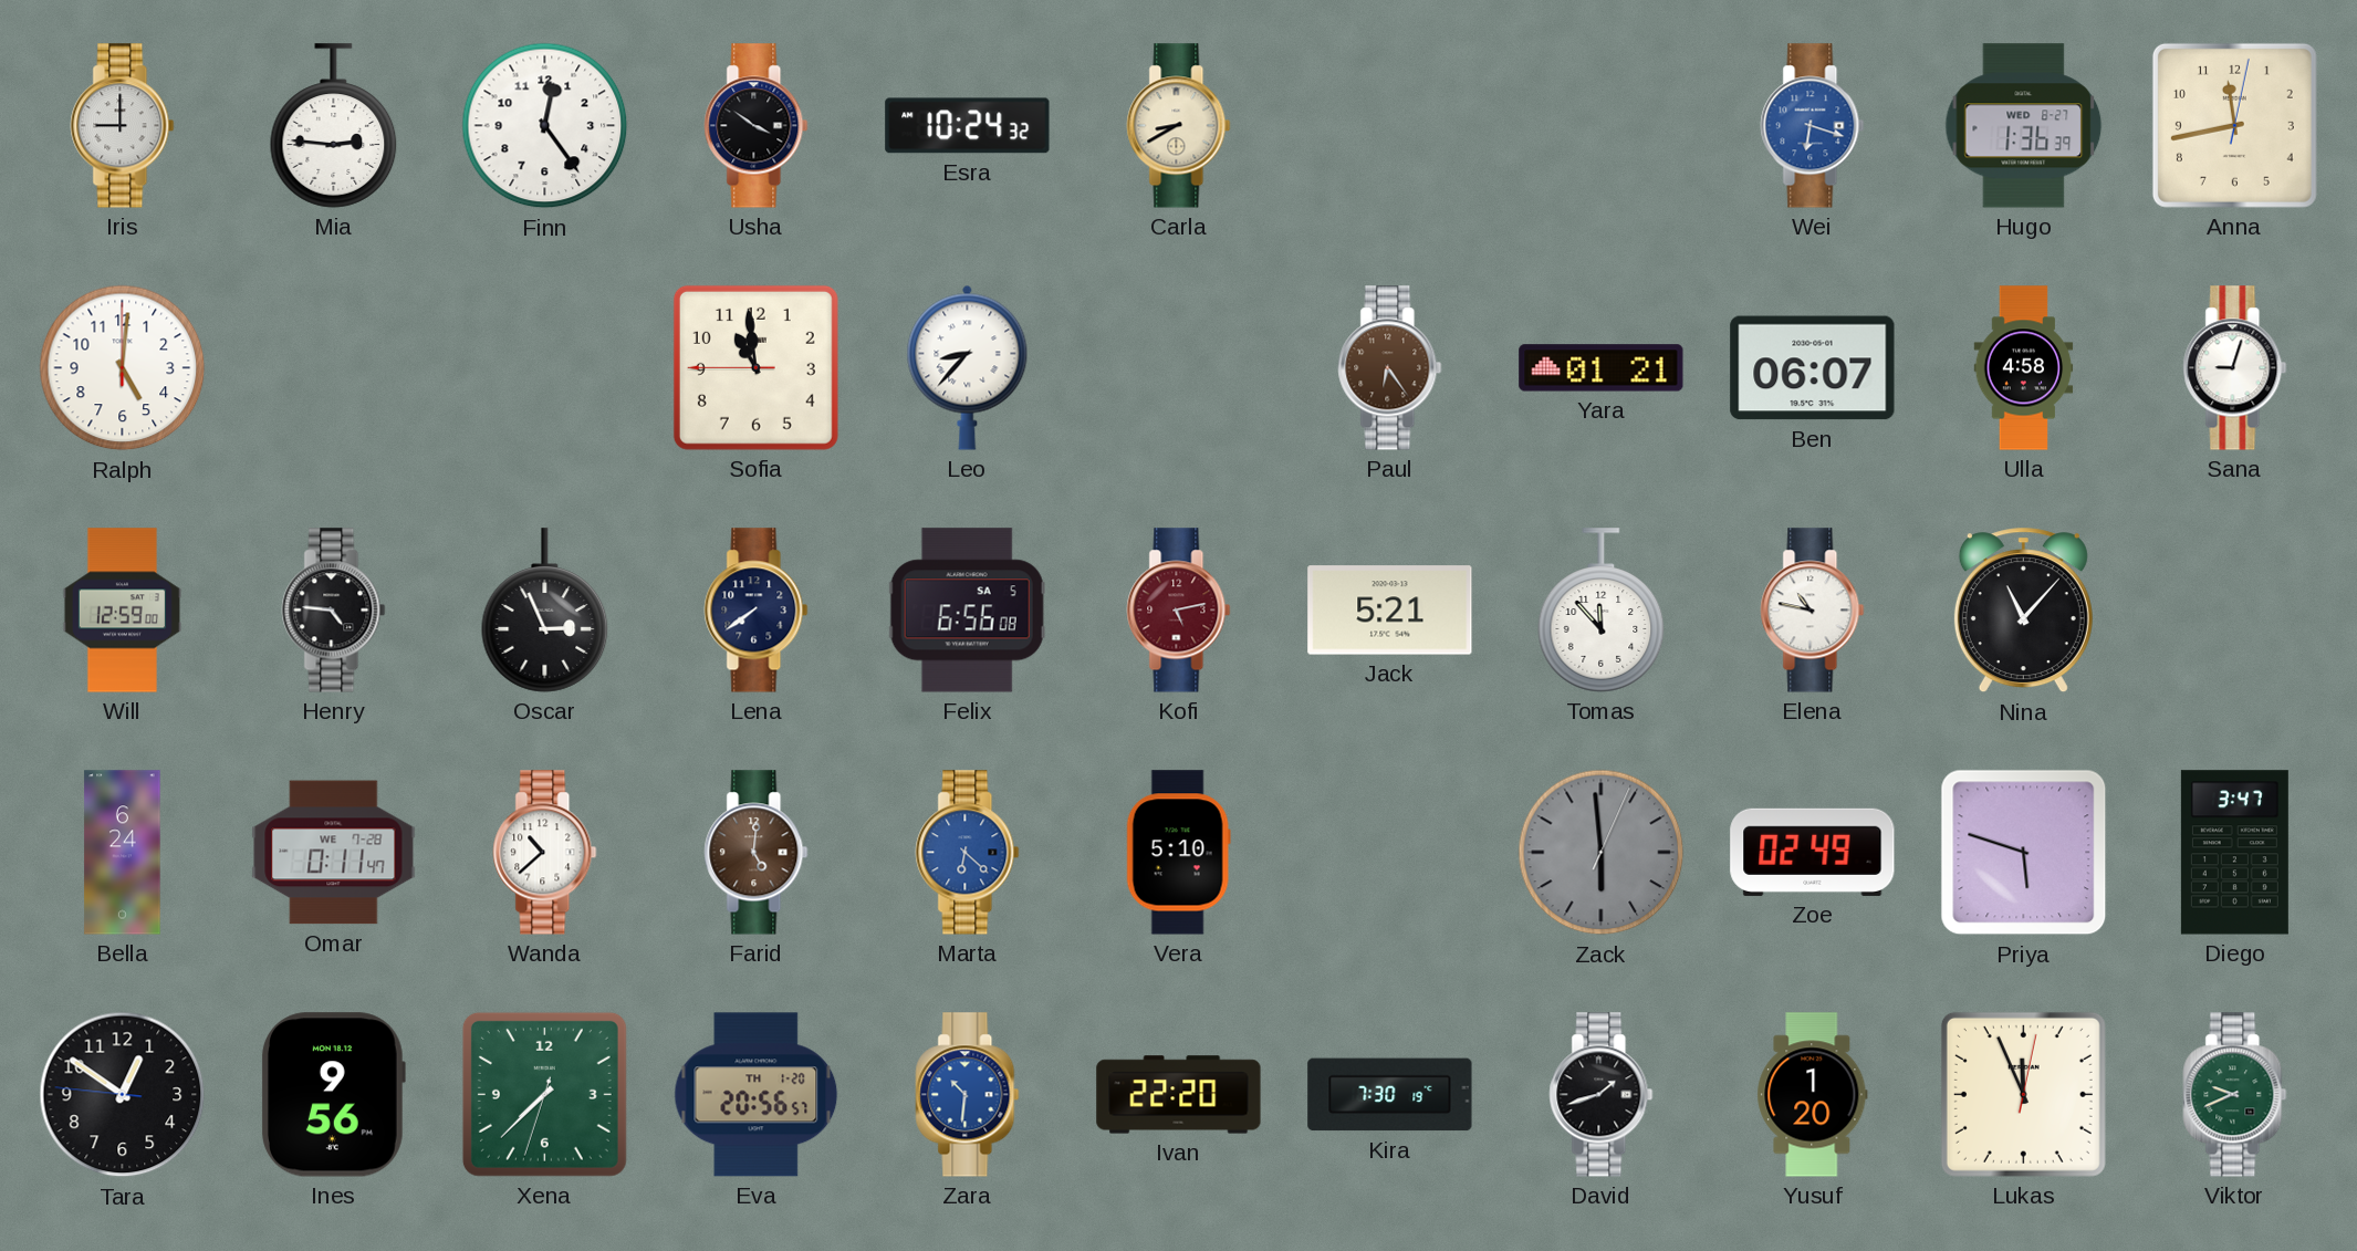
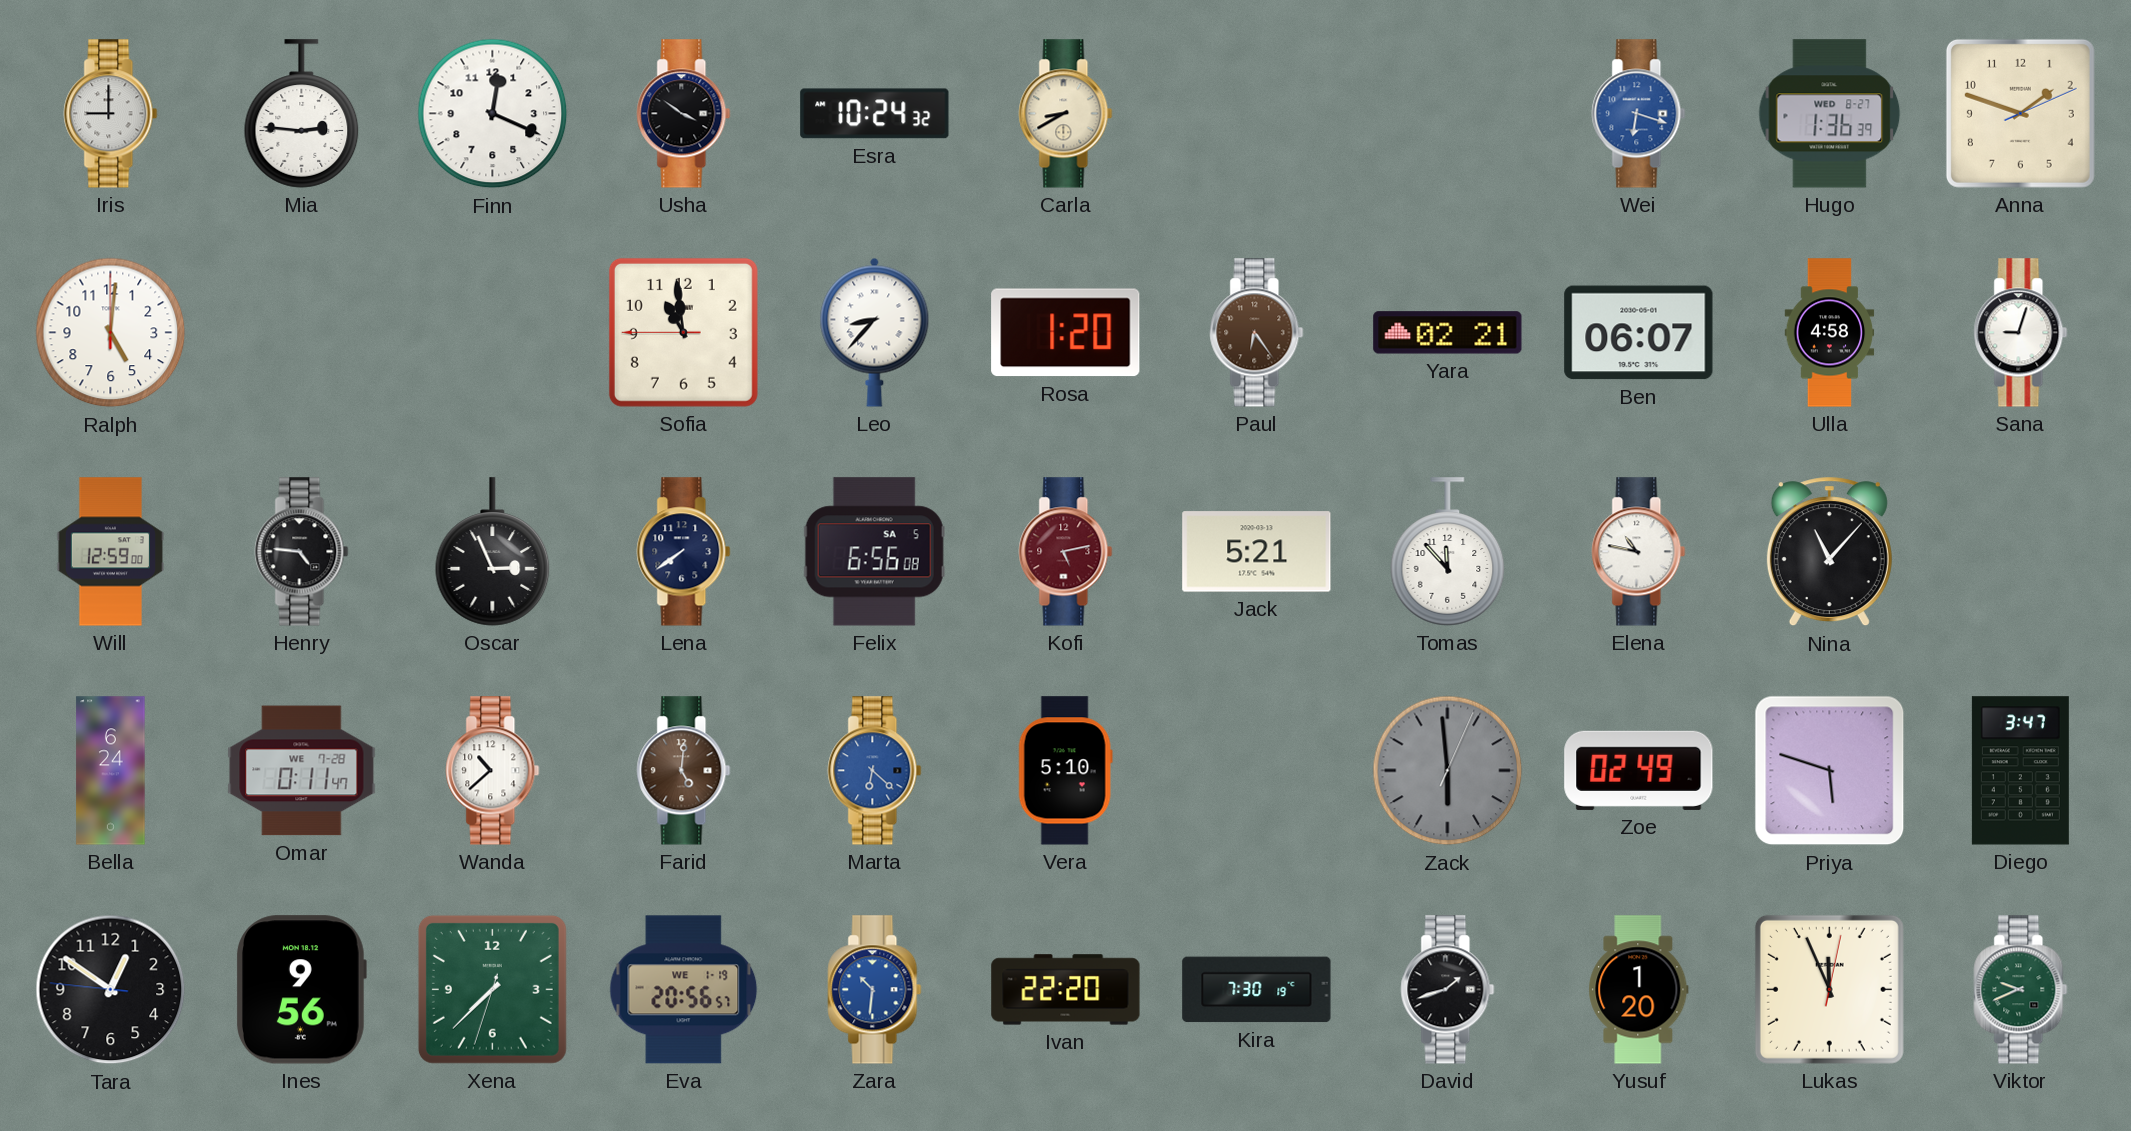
Finn: 12:24 -> 12:19 (493, 114)
Anna: 11:43 -> 1:48 (2020, 113)
Rosa: none -> 1:20 (1066, 333)
Yara: 01:21 -> 02:21 (1448, 333)
Eva date: TH 1-20 -> WE 1-19 (684, 990)
